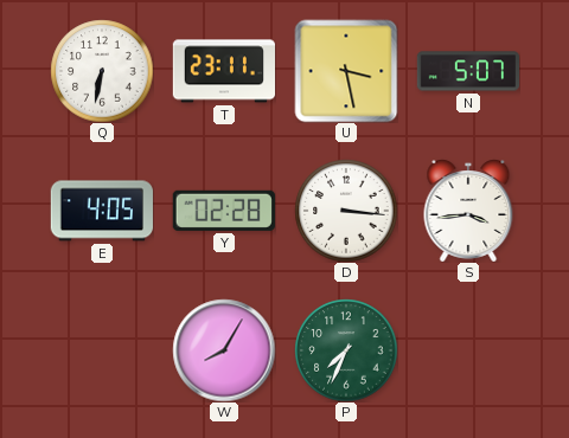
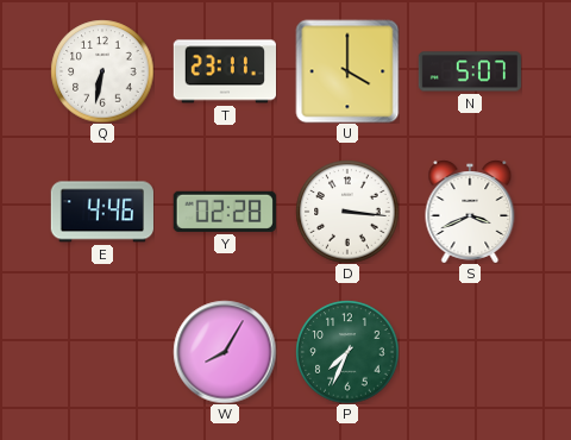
U: 3:28 -> 4:00 (347, 71)
E: 4:05 -> 4:46 (102, 212)
S: 3:44 -> 3:41 (470, 212)
